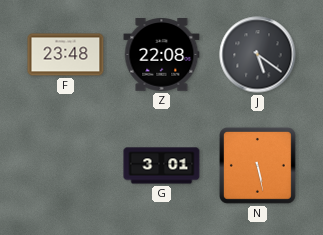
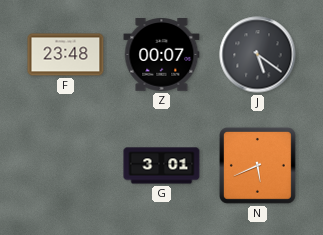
Z: 22:08 -> 00:07 (162, 55)
N: 5:28 -> 5:41 (257, 165)
